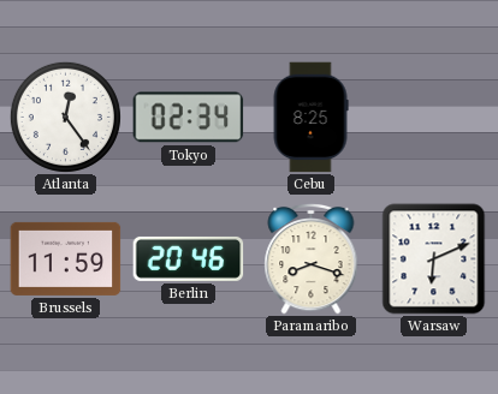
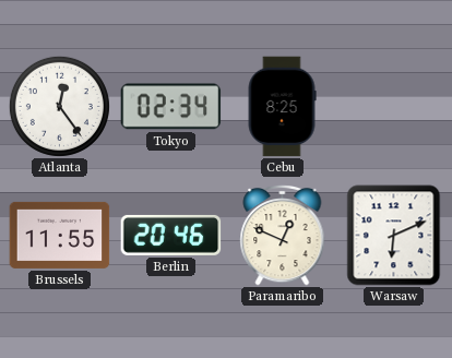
Brussels: 11:59 -> 11:55 (60, 235)
Paramaribo: 8:18 -> 12:49 (283, 235)
